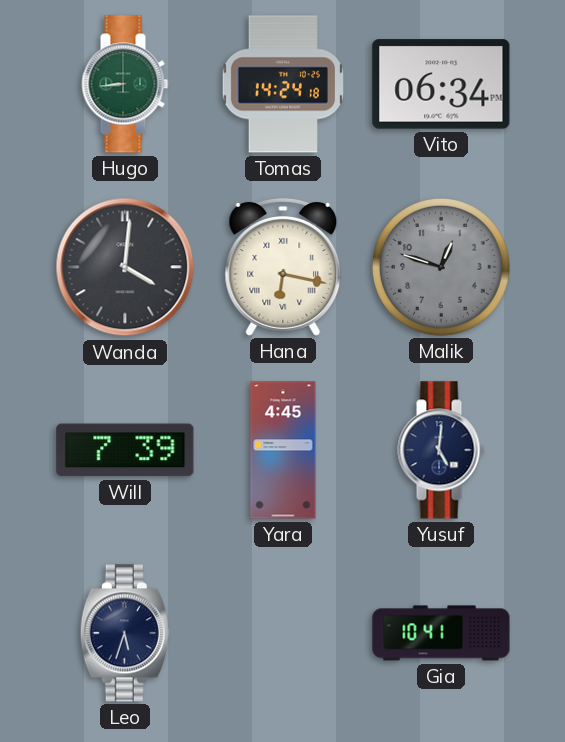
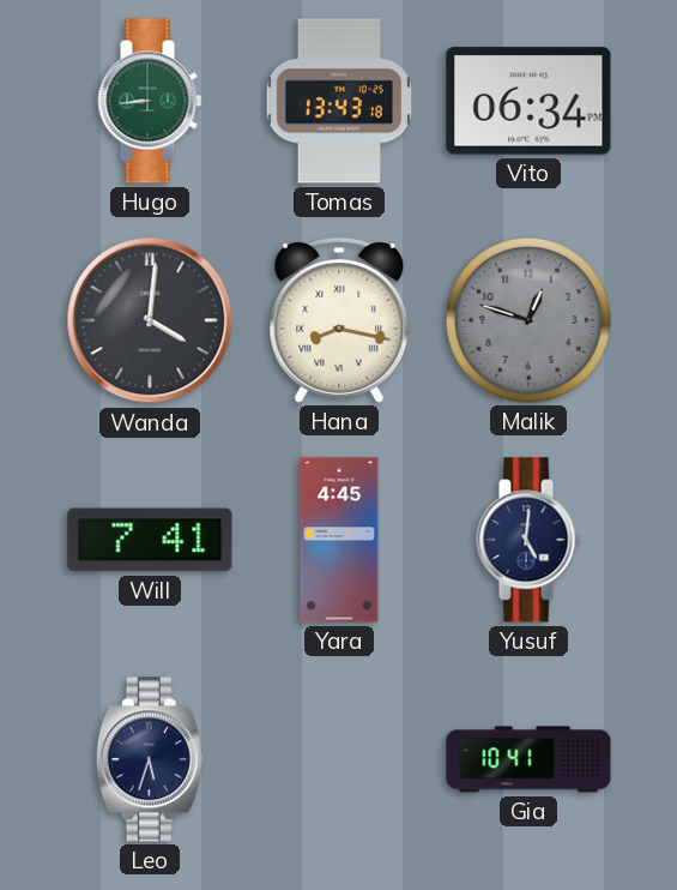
Tomas: 14:24 -> 13:43 (339, 101)
Hana: 6:17 -> 8:17 (339, 321)
Will: 7:39 -> 7:41 (150, 540)
